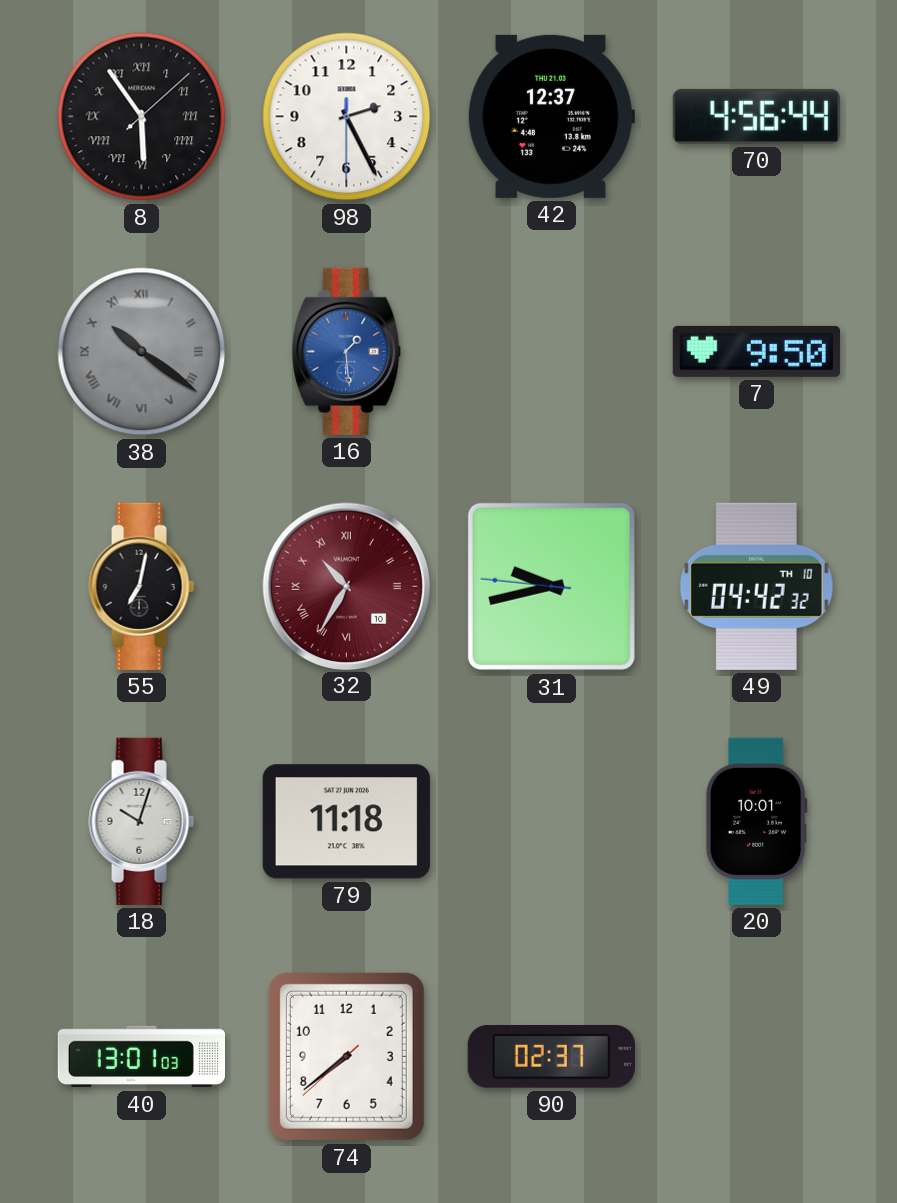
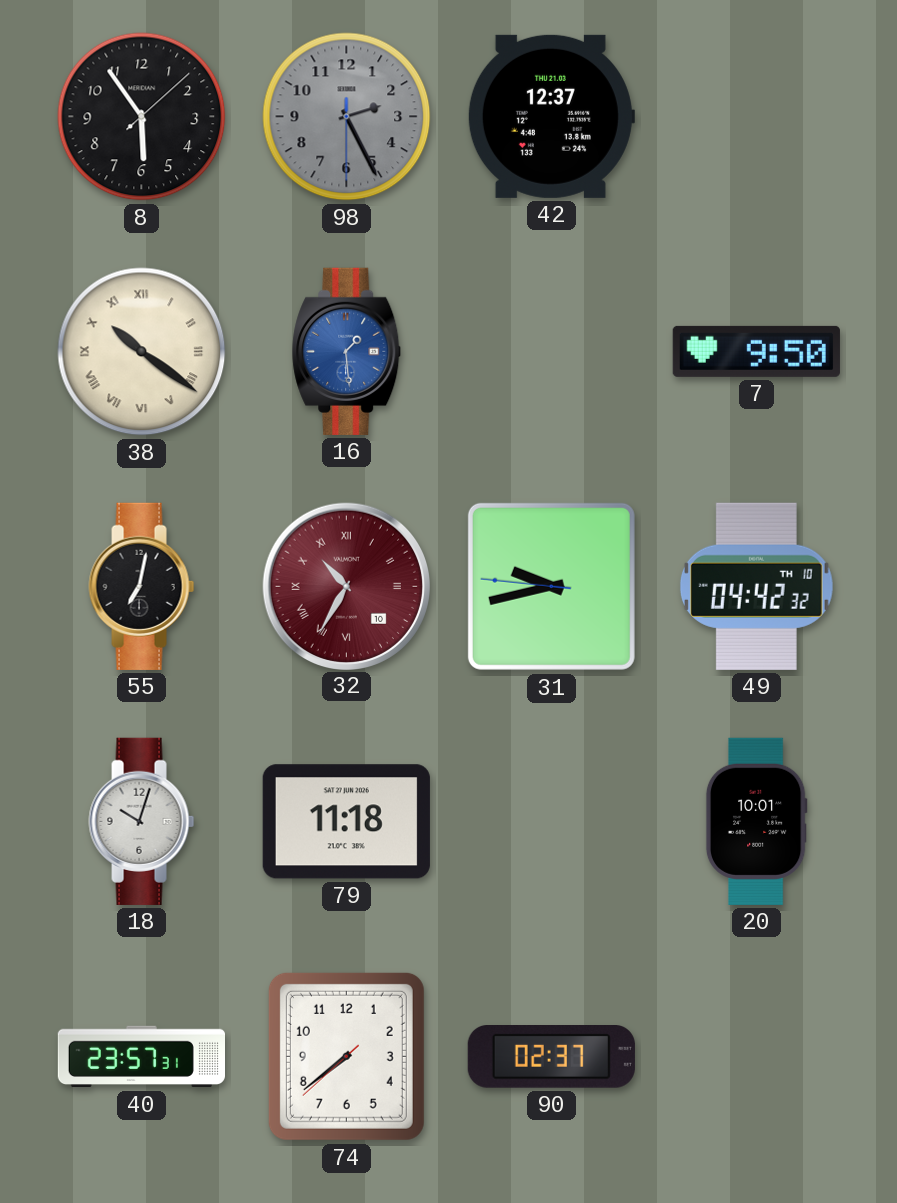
8 numerals: Roman -> Arabic (142, 117)
98 dial: white -> grey (347, 117)
70: 4:56 -> none (756, 116)
38 dial: grey -> cream (142, 352)
40: 13:01 -> 23:57 (141, 1057)
